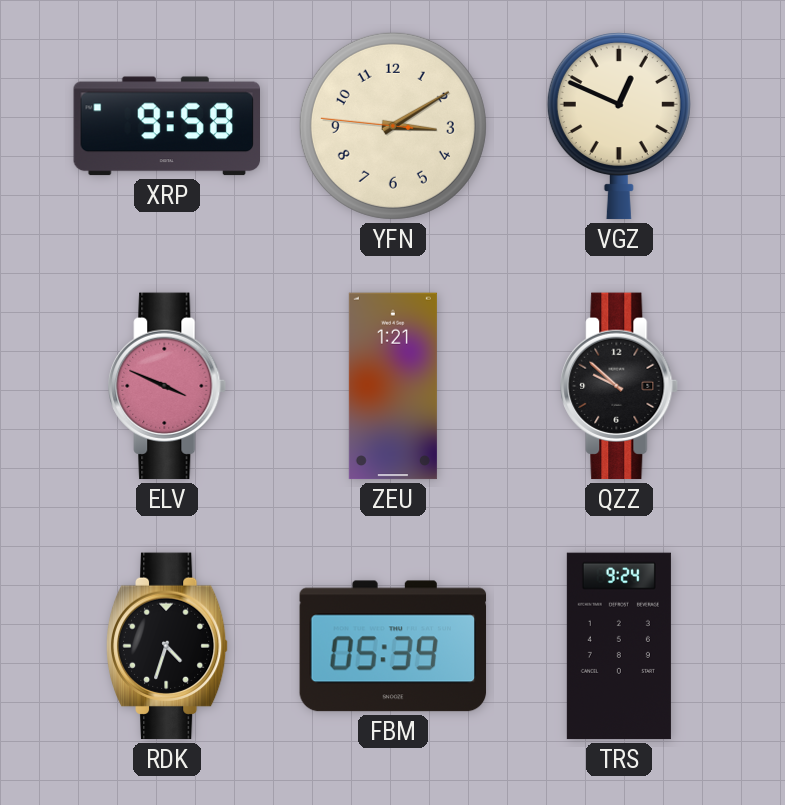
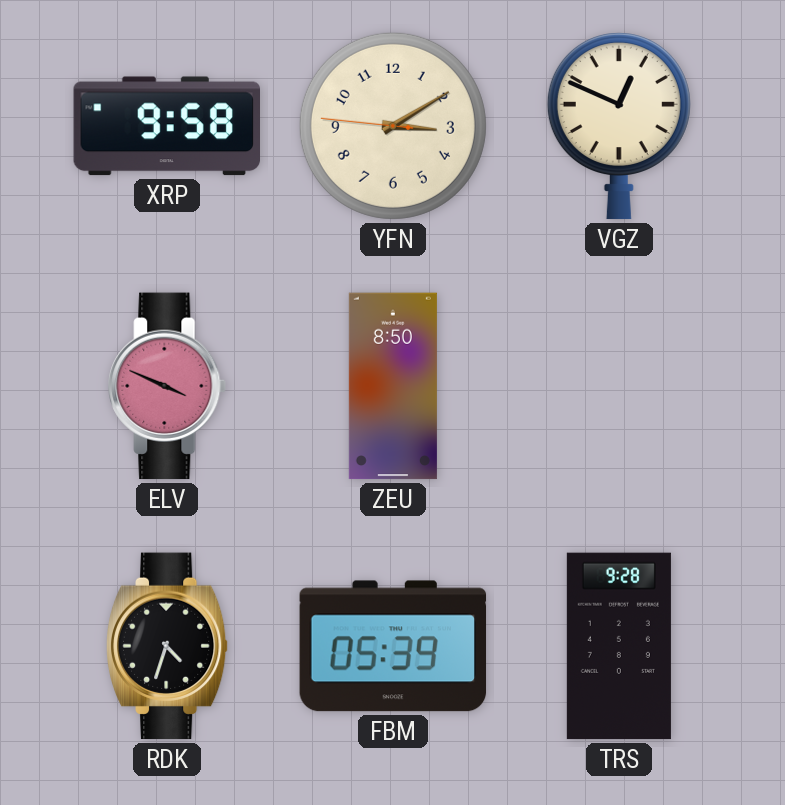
ZEU: 1:21 -> 8:50 (393, 386)
QZZ: 9:52 -> none (620, 386)
TRS: 9:24 -> 9:28 (619, 646)
